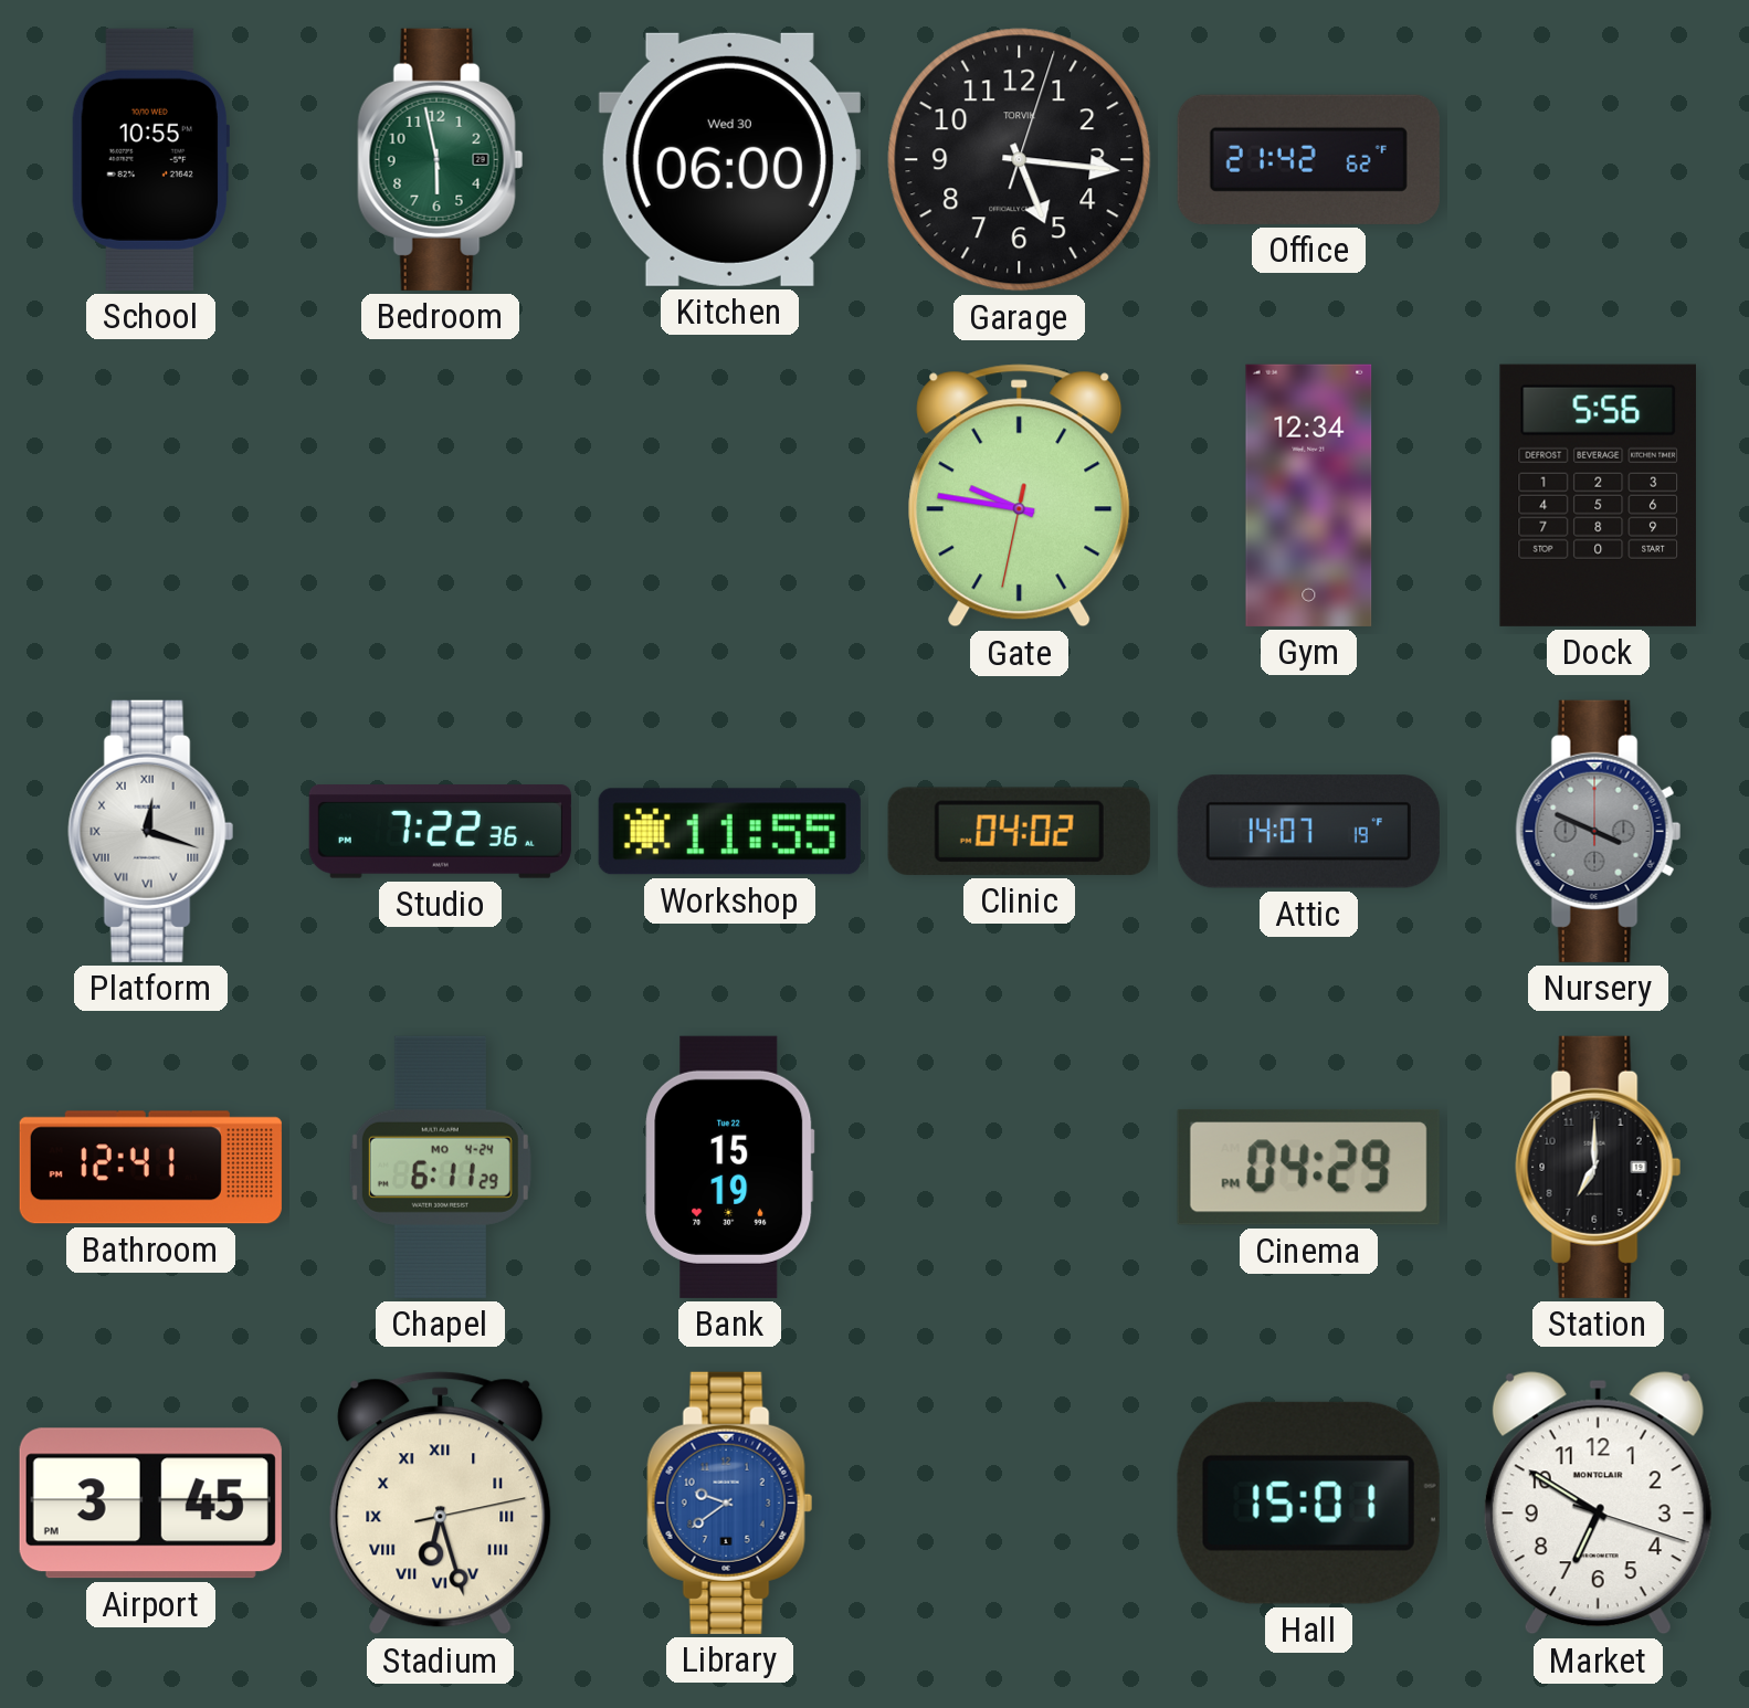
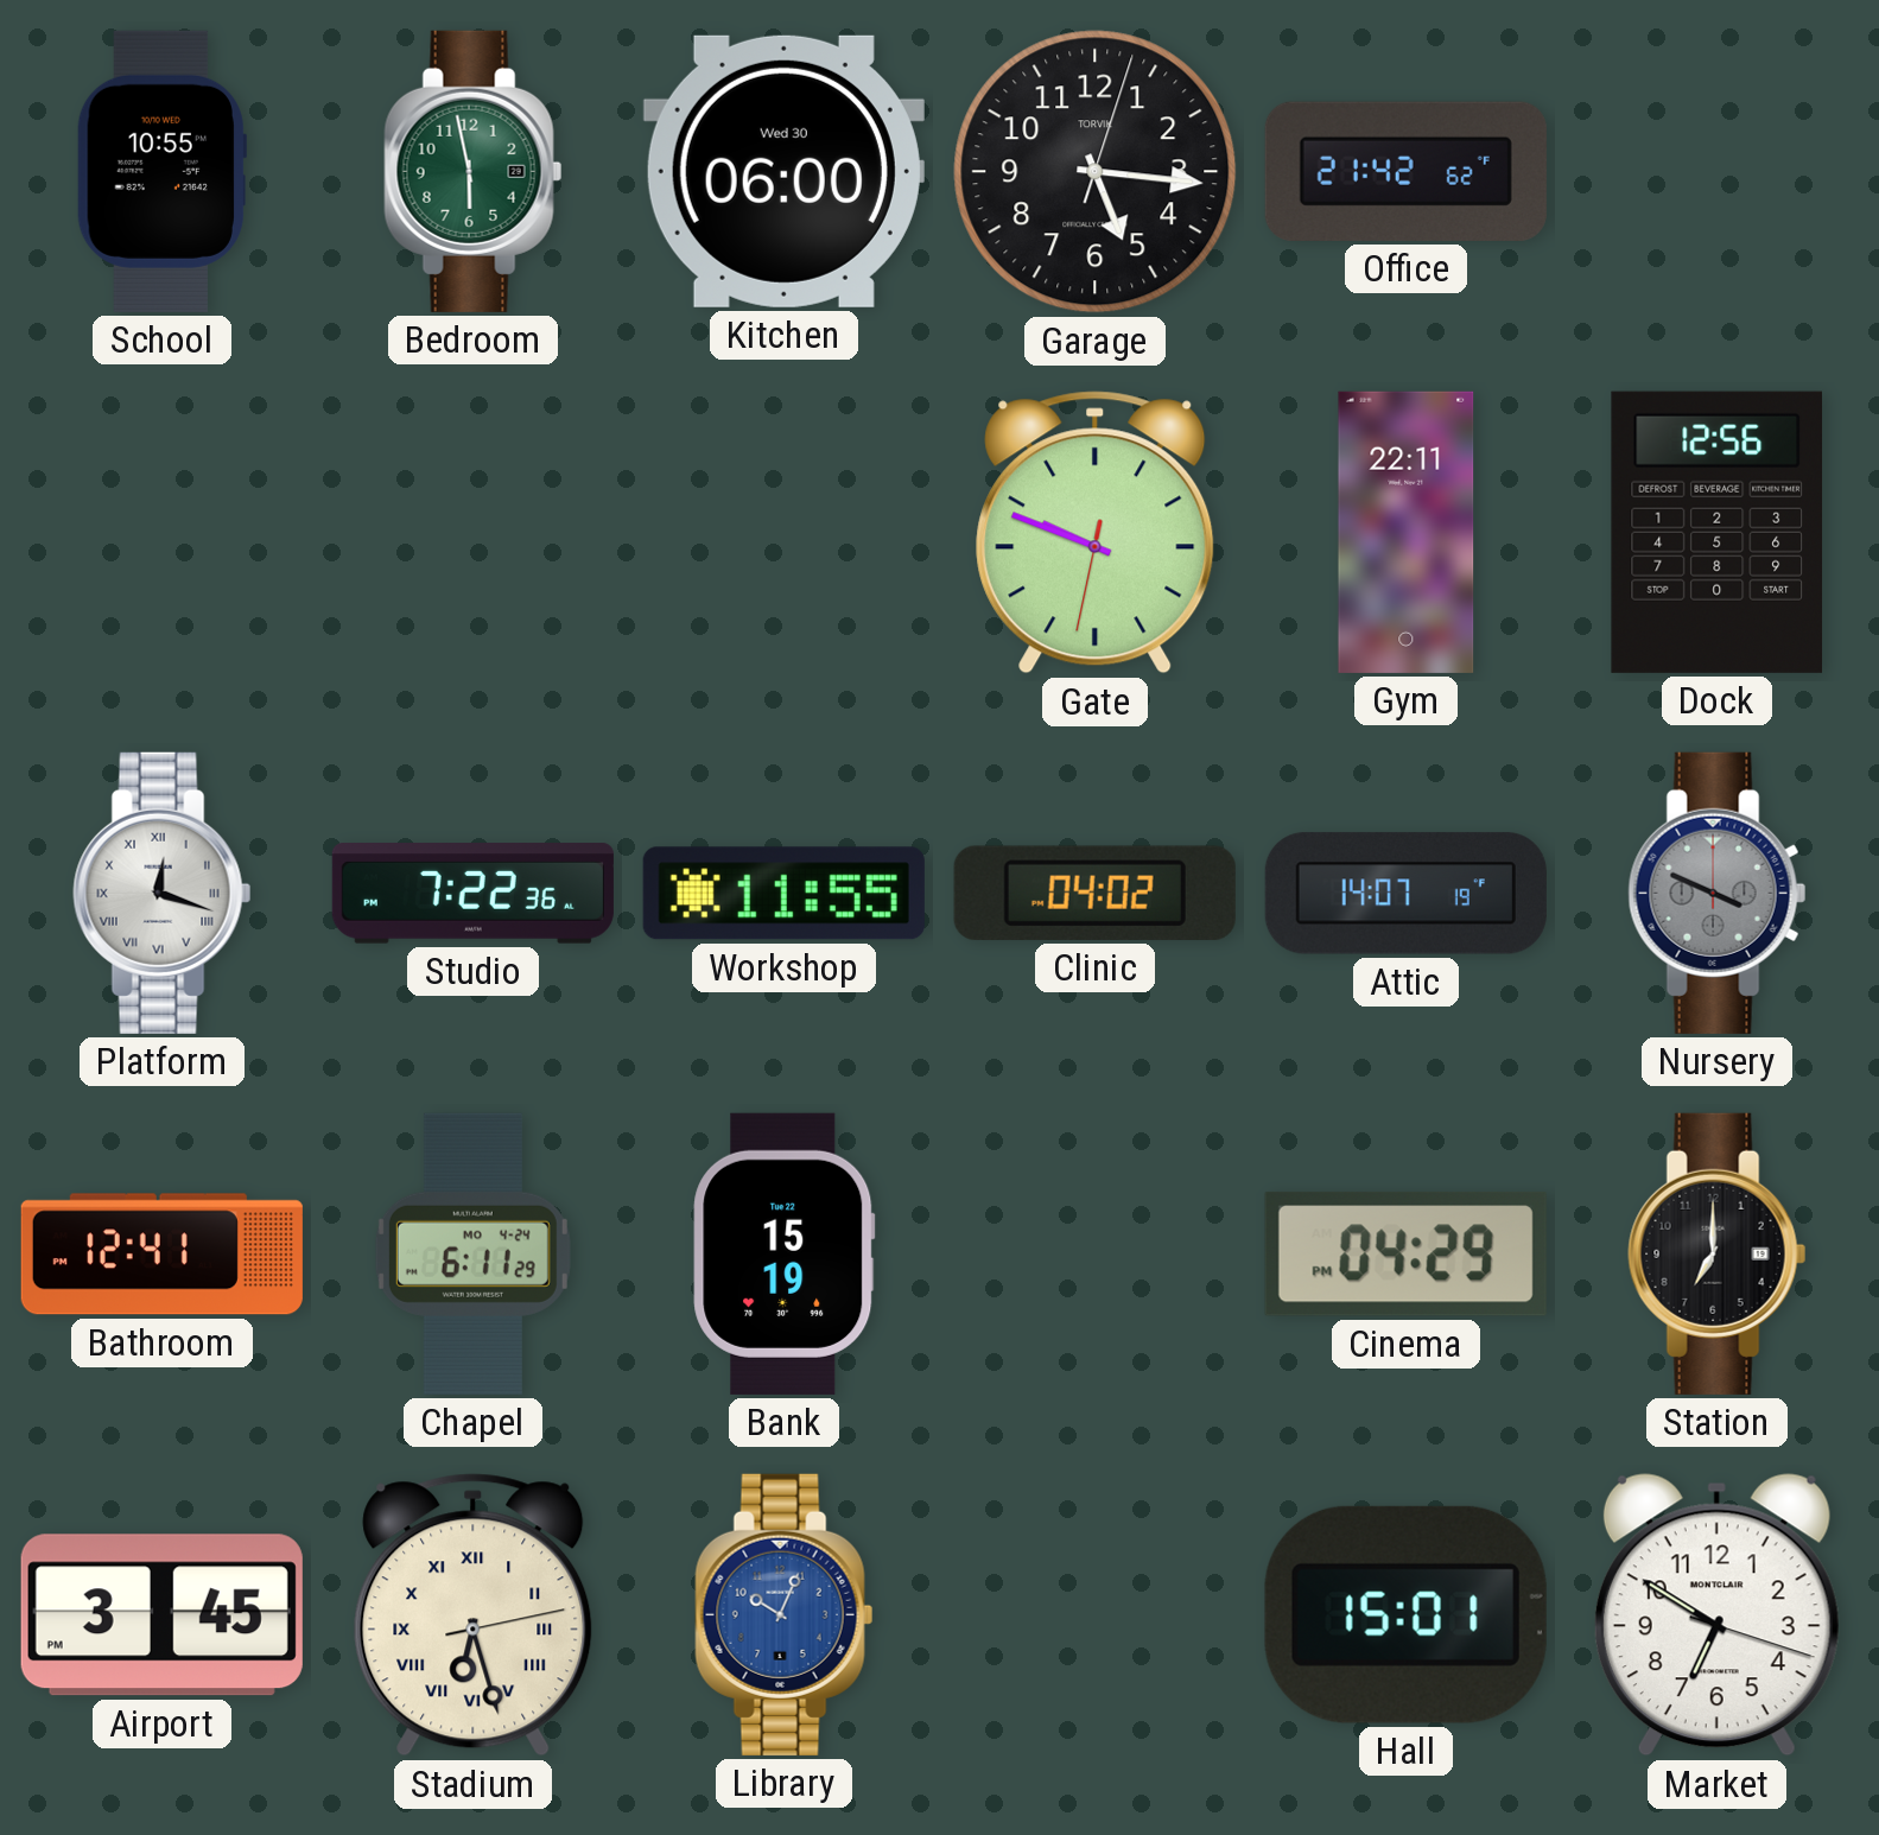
Gate: 9:46 -> 9:48 (1096, 533)
Gym: 12:34 -> 22:11 (1407, 532)
Dock: 5:56 -> 12:56 (1716, 532)
Library: 9:39 -> 10:04 (785, 1614)
